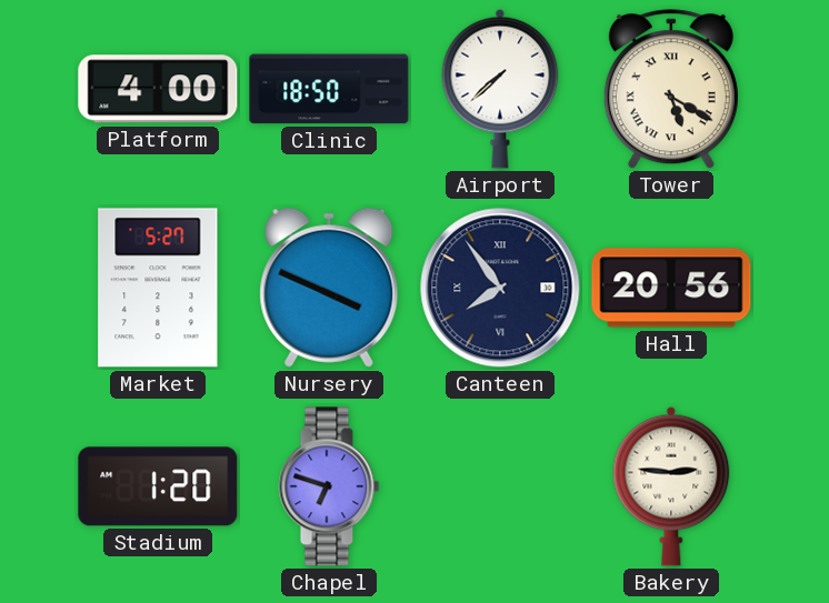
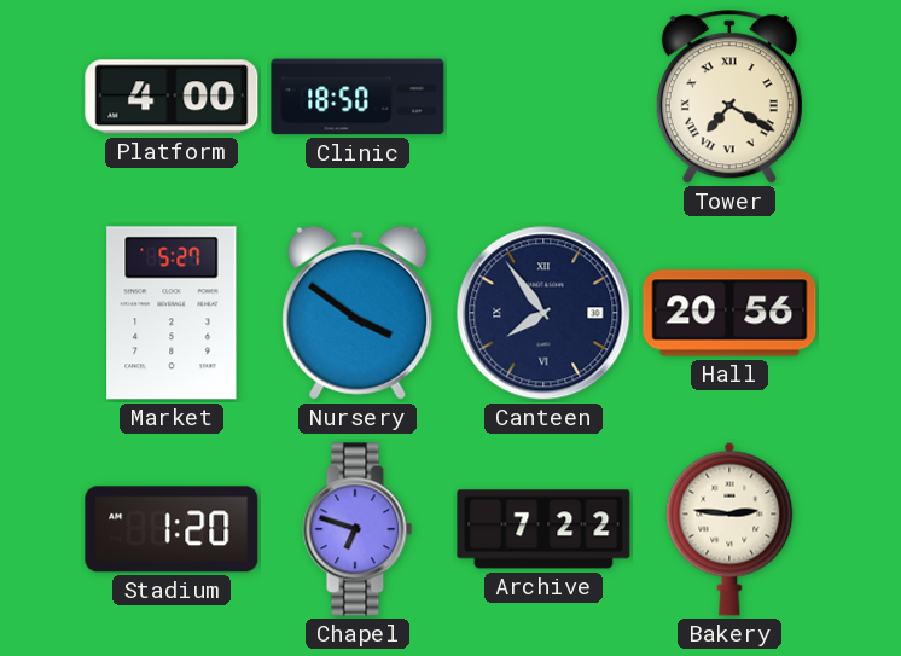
Airport: 7:38 -> none (500, 89)
Tower: 5:20 -> 7:20 (729, 98)
Nursery: 3:49 -> 3:51 (358, 313)
Archive: none -> 7:22 (543, 529)
